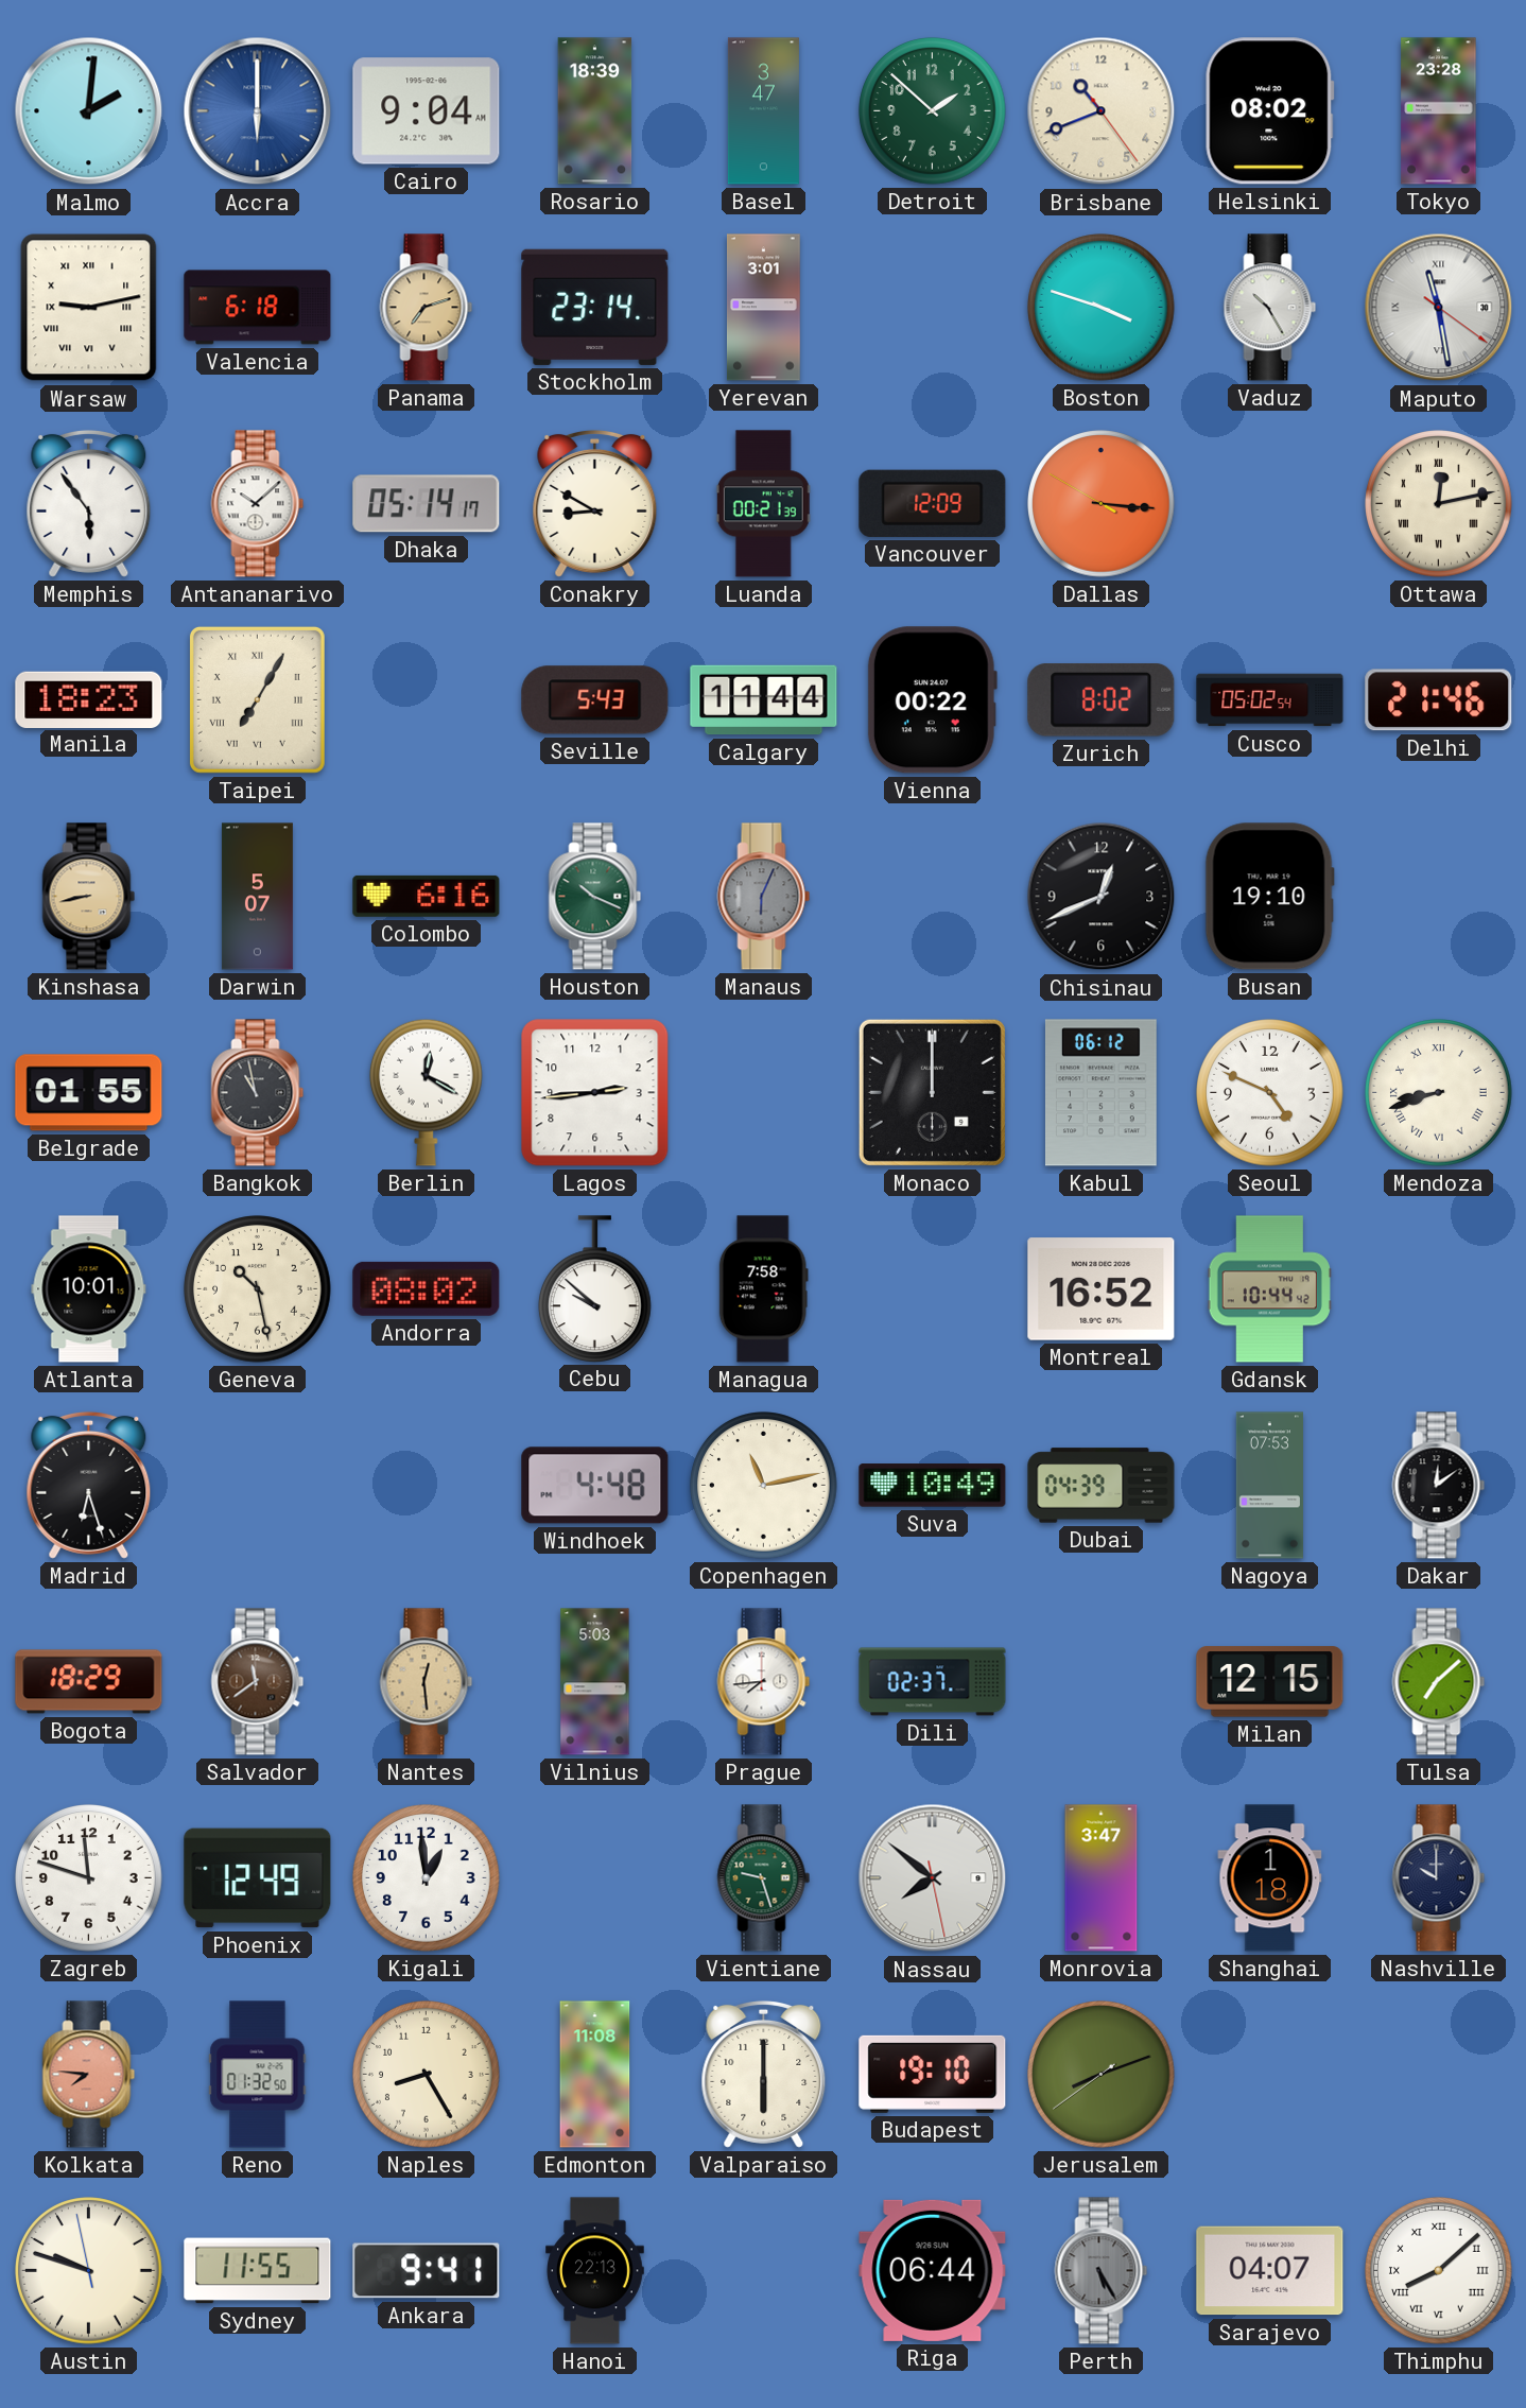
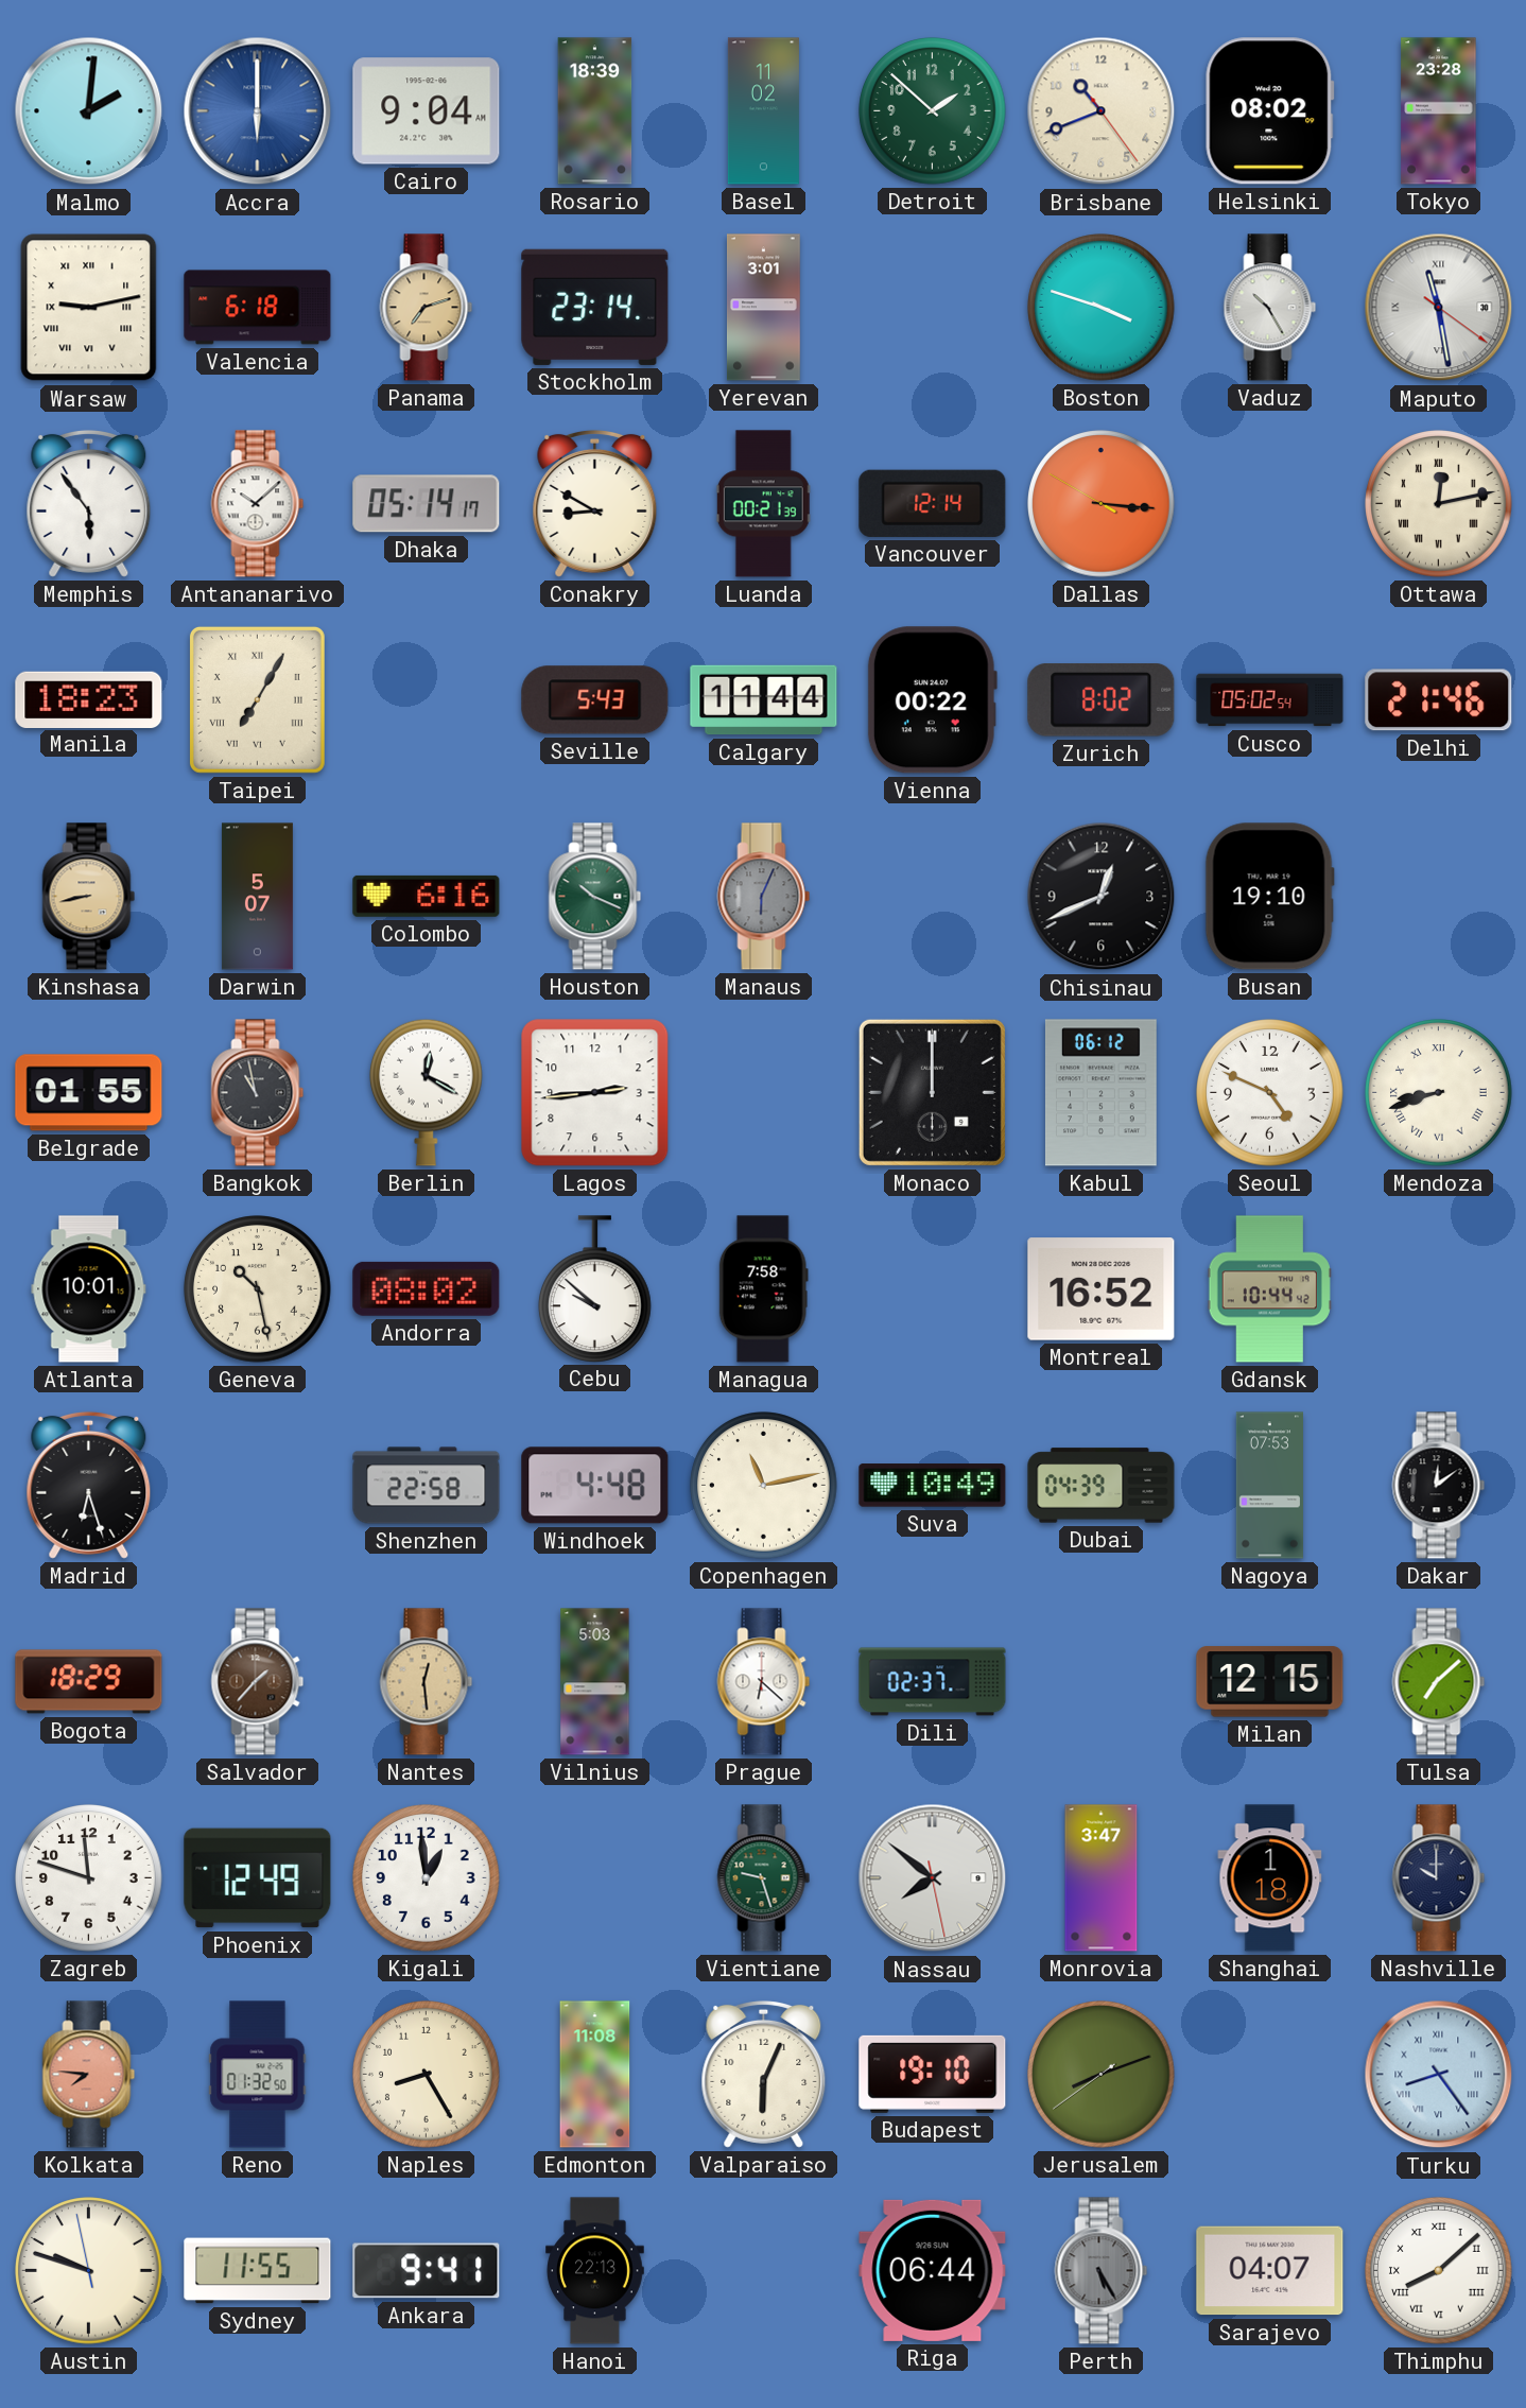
Basel: 3:47 -> 11:02 (763, 111)
Vancouver: 12:09 -> 12:14 (933, 503)
Shenzhen: none -> 22:58 (427, 1486)
Salvador: 11:39 -> 1:37 (258, 1682)
Prague: 7:44 -> 6:22 (764, 1682)
Valparaiso: 6:00 -> 6:04 (764, 2074)
Turku: none -> 8:24 (1439, 2075)
